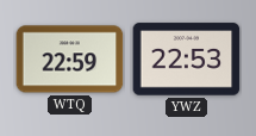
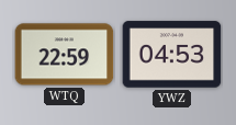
YWZ: 22:53 -> 04:53 (172, 55)
